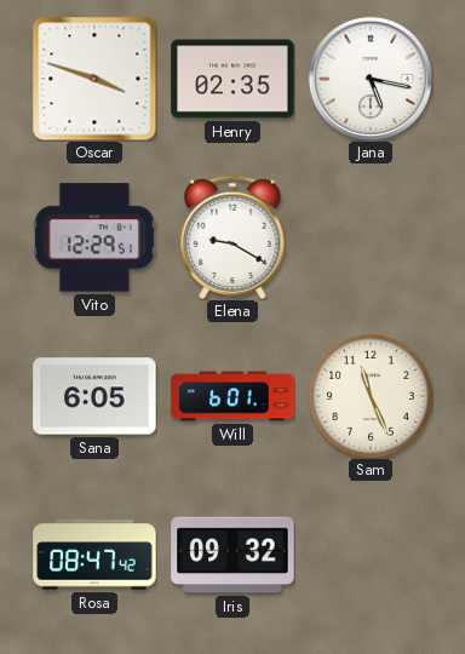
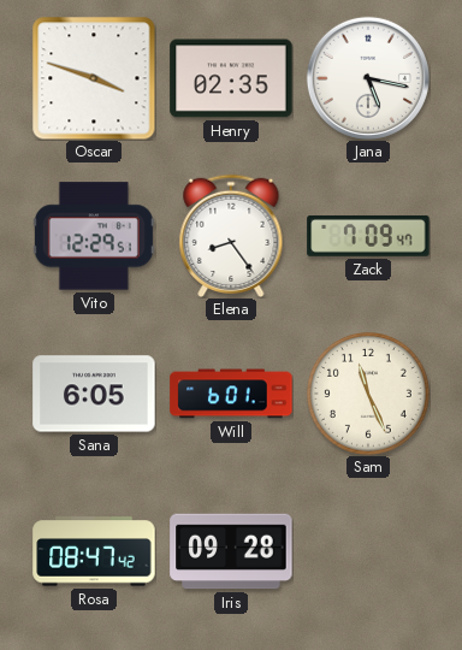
Elena: 9:20 -> 8:24 (231, 236)
Zack: none -> 7:09 (368, 236)
Iris: 09:32 -> 09:28 (231, 551)
